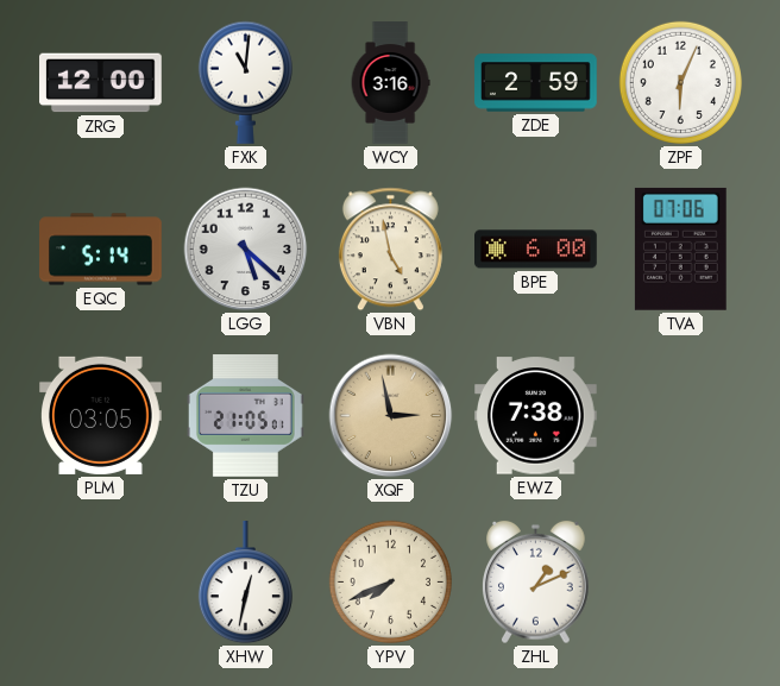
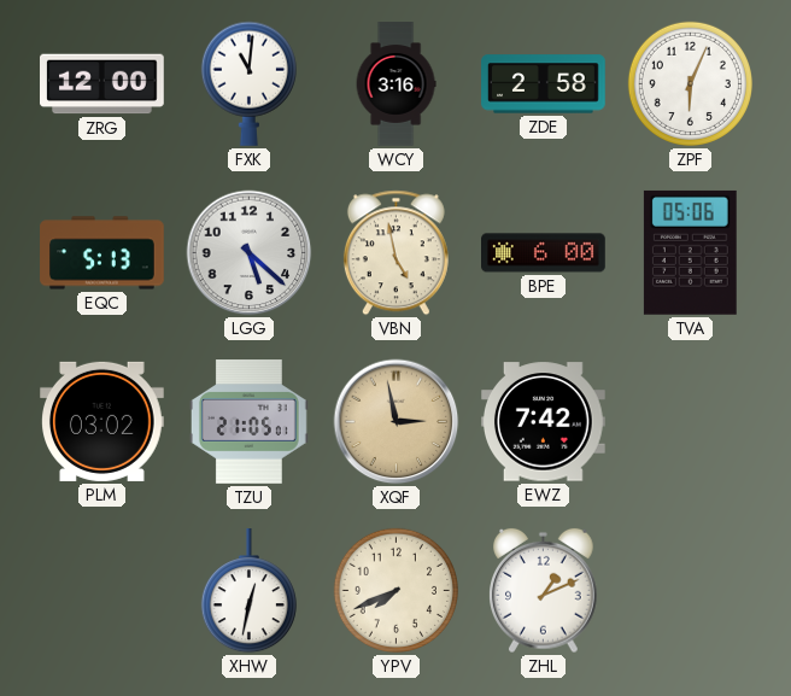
ZDE: 2:59 -> 2:58 (544, 84)
EQC: 5:14 -> 5:13 (102, 253)
TVA: 07:06 -> 05:06 (690, 252)
PLM: 03:05 -> 03:02 (102, 421)
EWZ: 7:38 -> 7:42 (544, 422)
